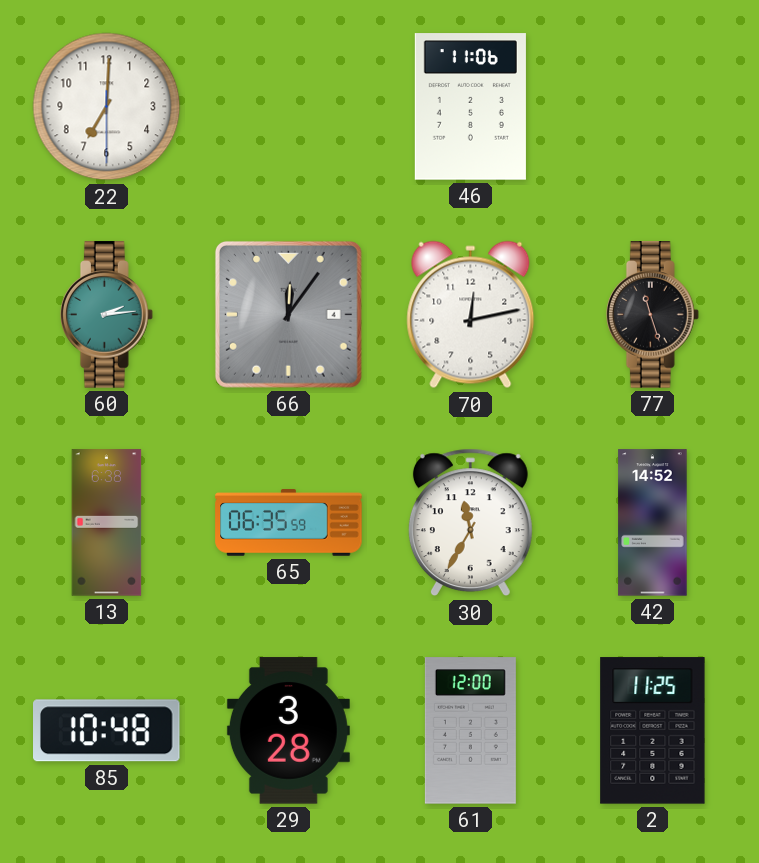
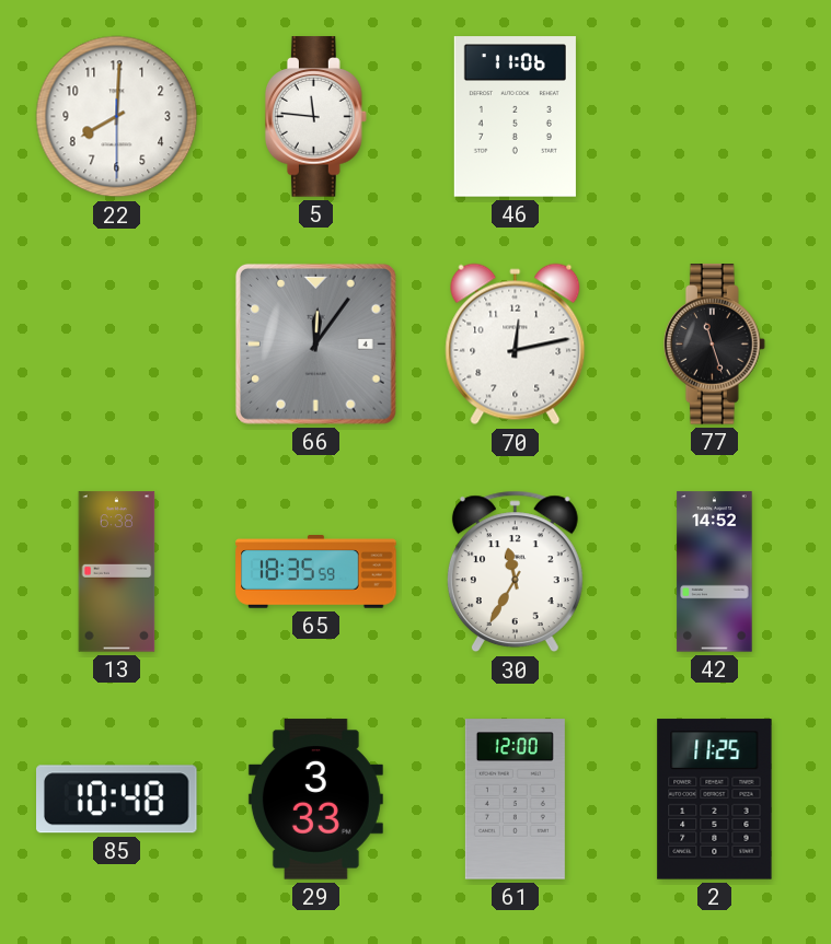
22: 7:00 -> 8:00 (117, 117)
5: none -> 11:46 (316, 117)
60: 2:14 -> none (107, 315)
65: 06:35 -> 18:35 (316, 572)
29: 3:28 -> 3:33 (315, 800)
